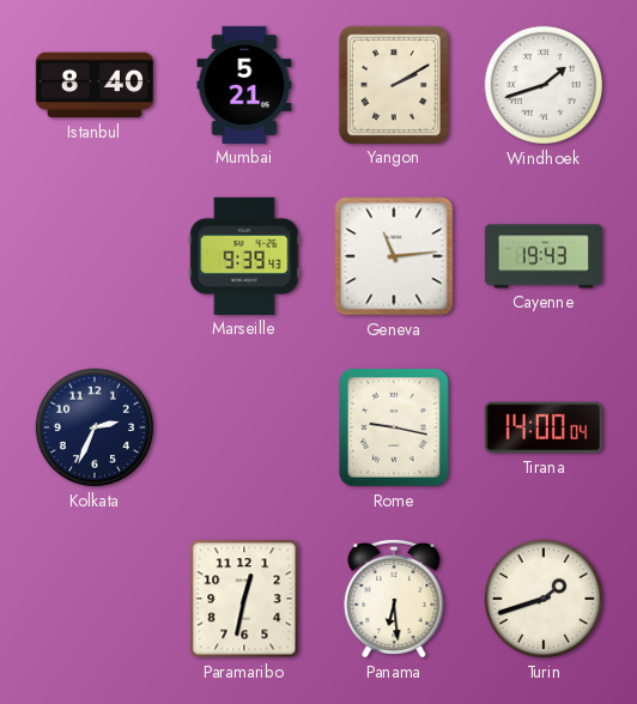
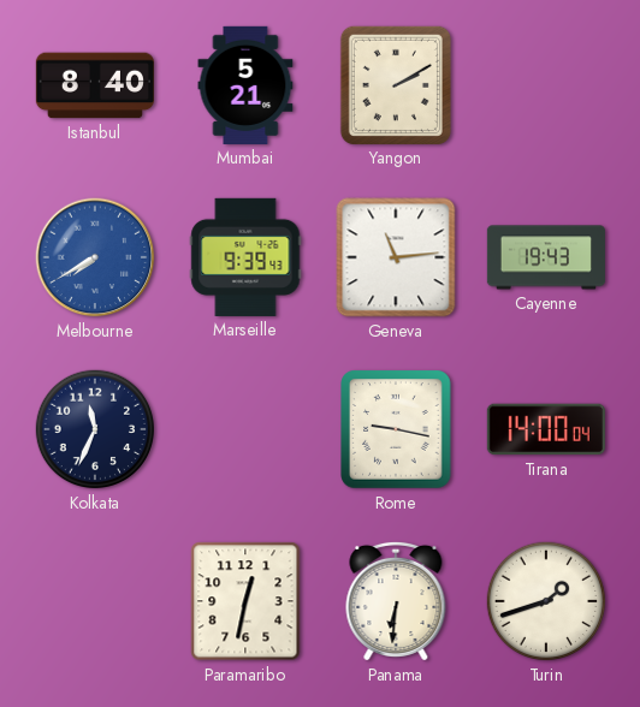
Windhoek: 1:42 -> none (544, 85)
Melbourne: none -> 7:40 (95, 257)
Kolkata: 2:34 -> 11:34 (95, 429)
Panama: 6:29 -> 6:31 (396, 601)
